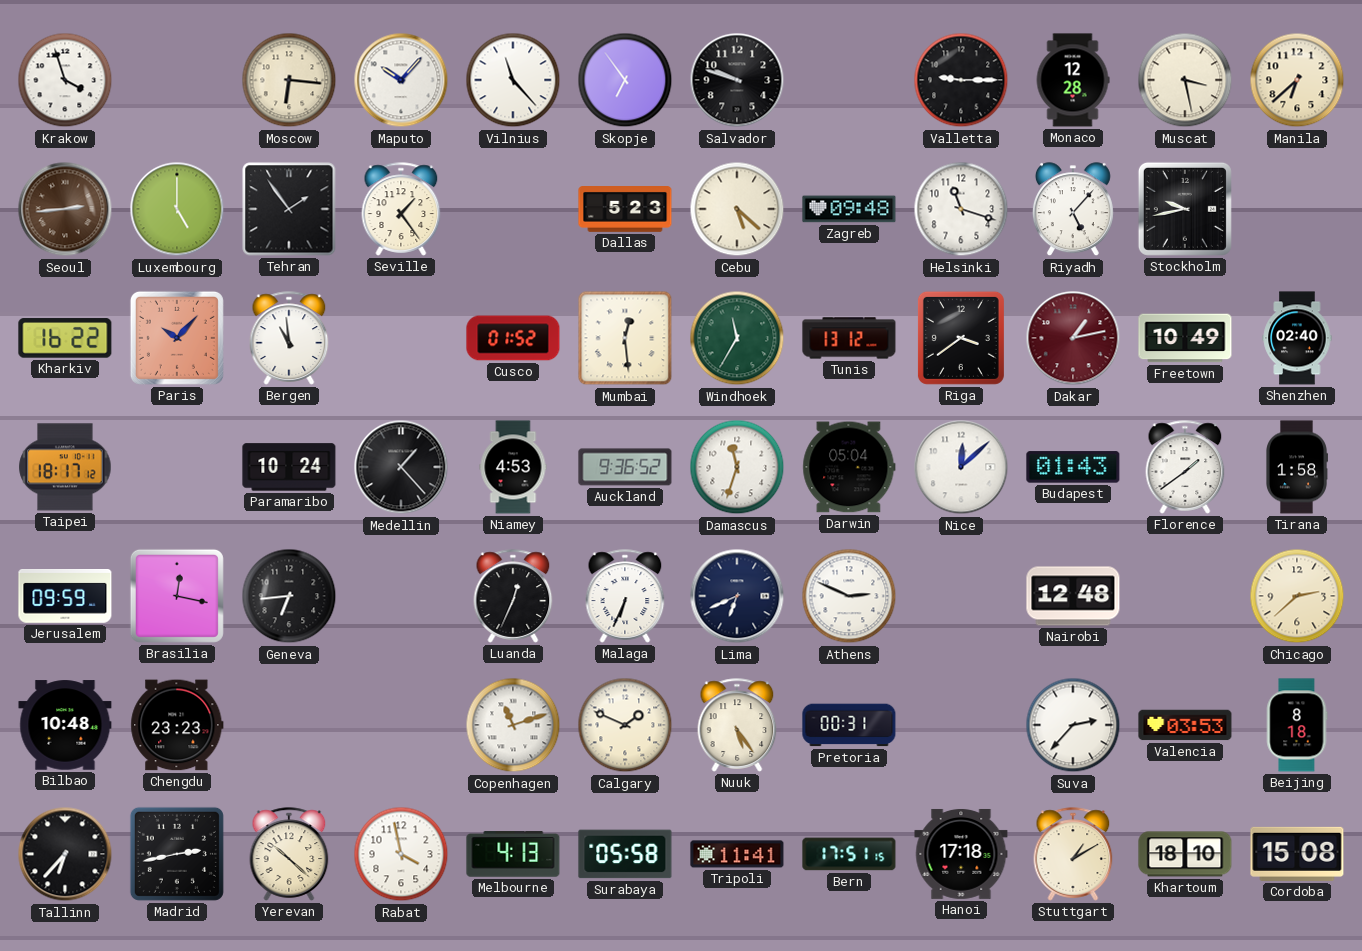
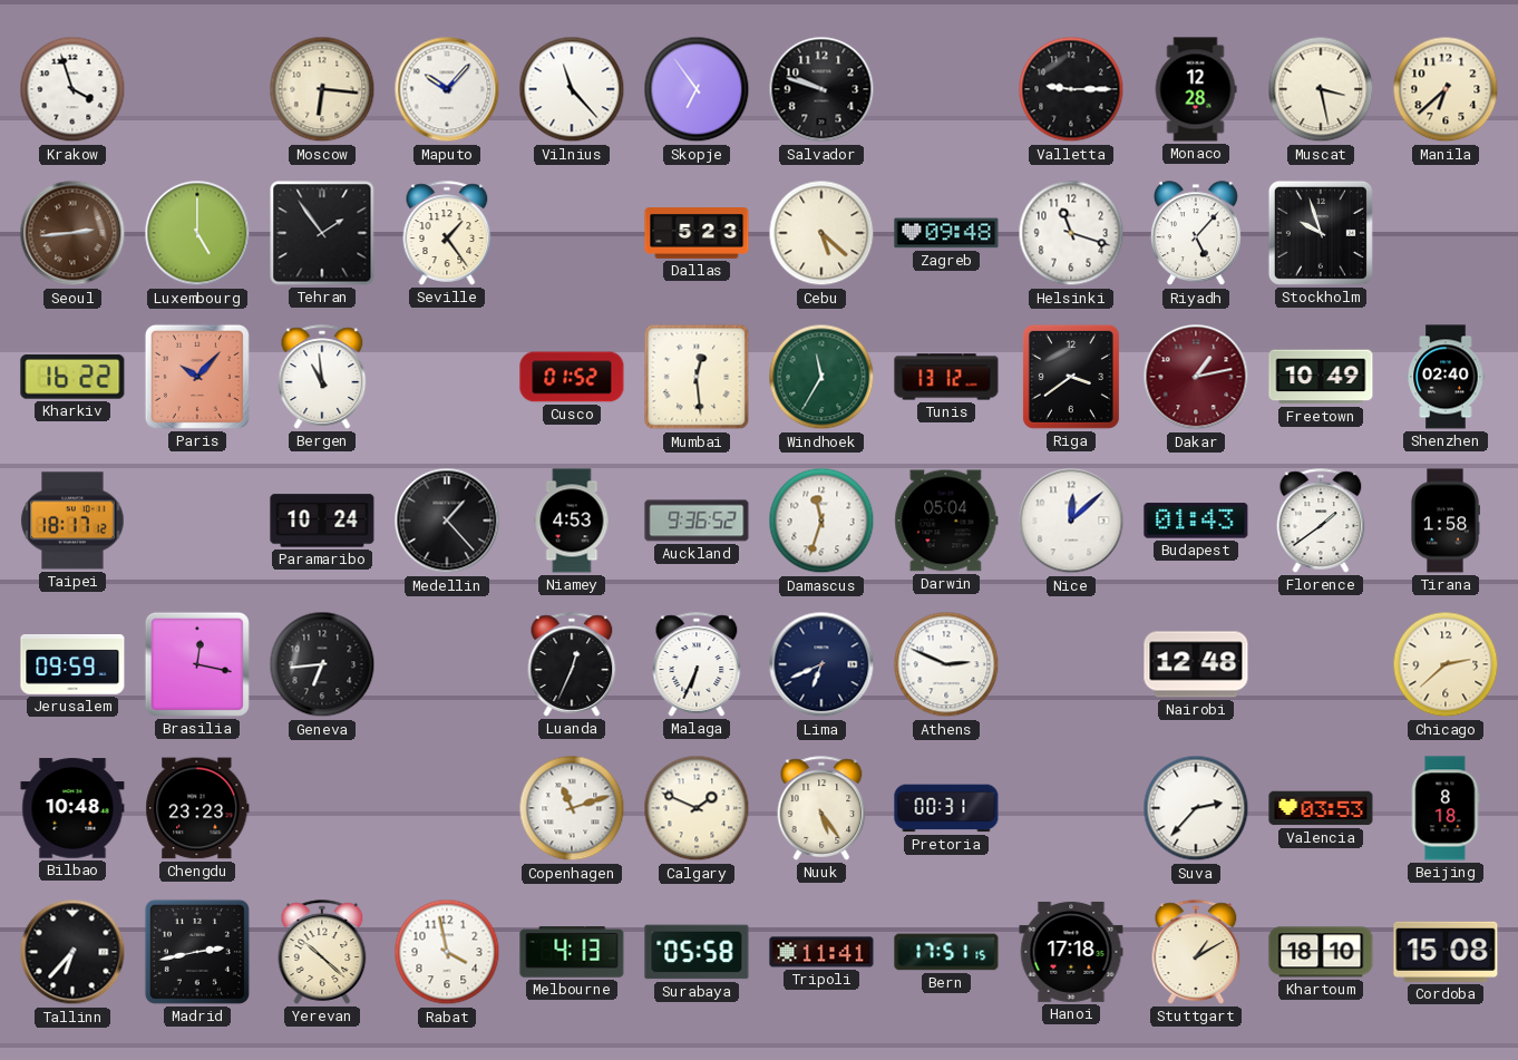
Stockholm: 9:43 -> 9:57 (1321, 233)
